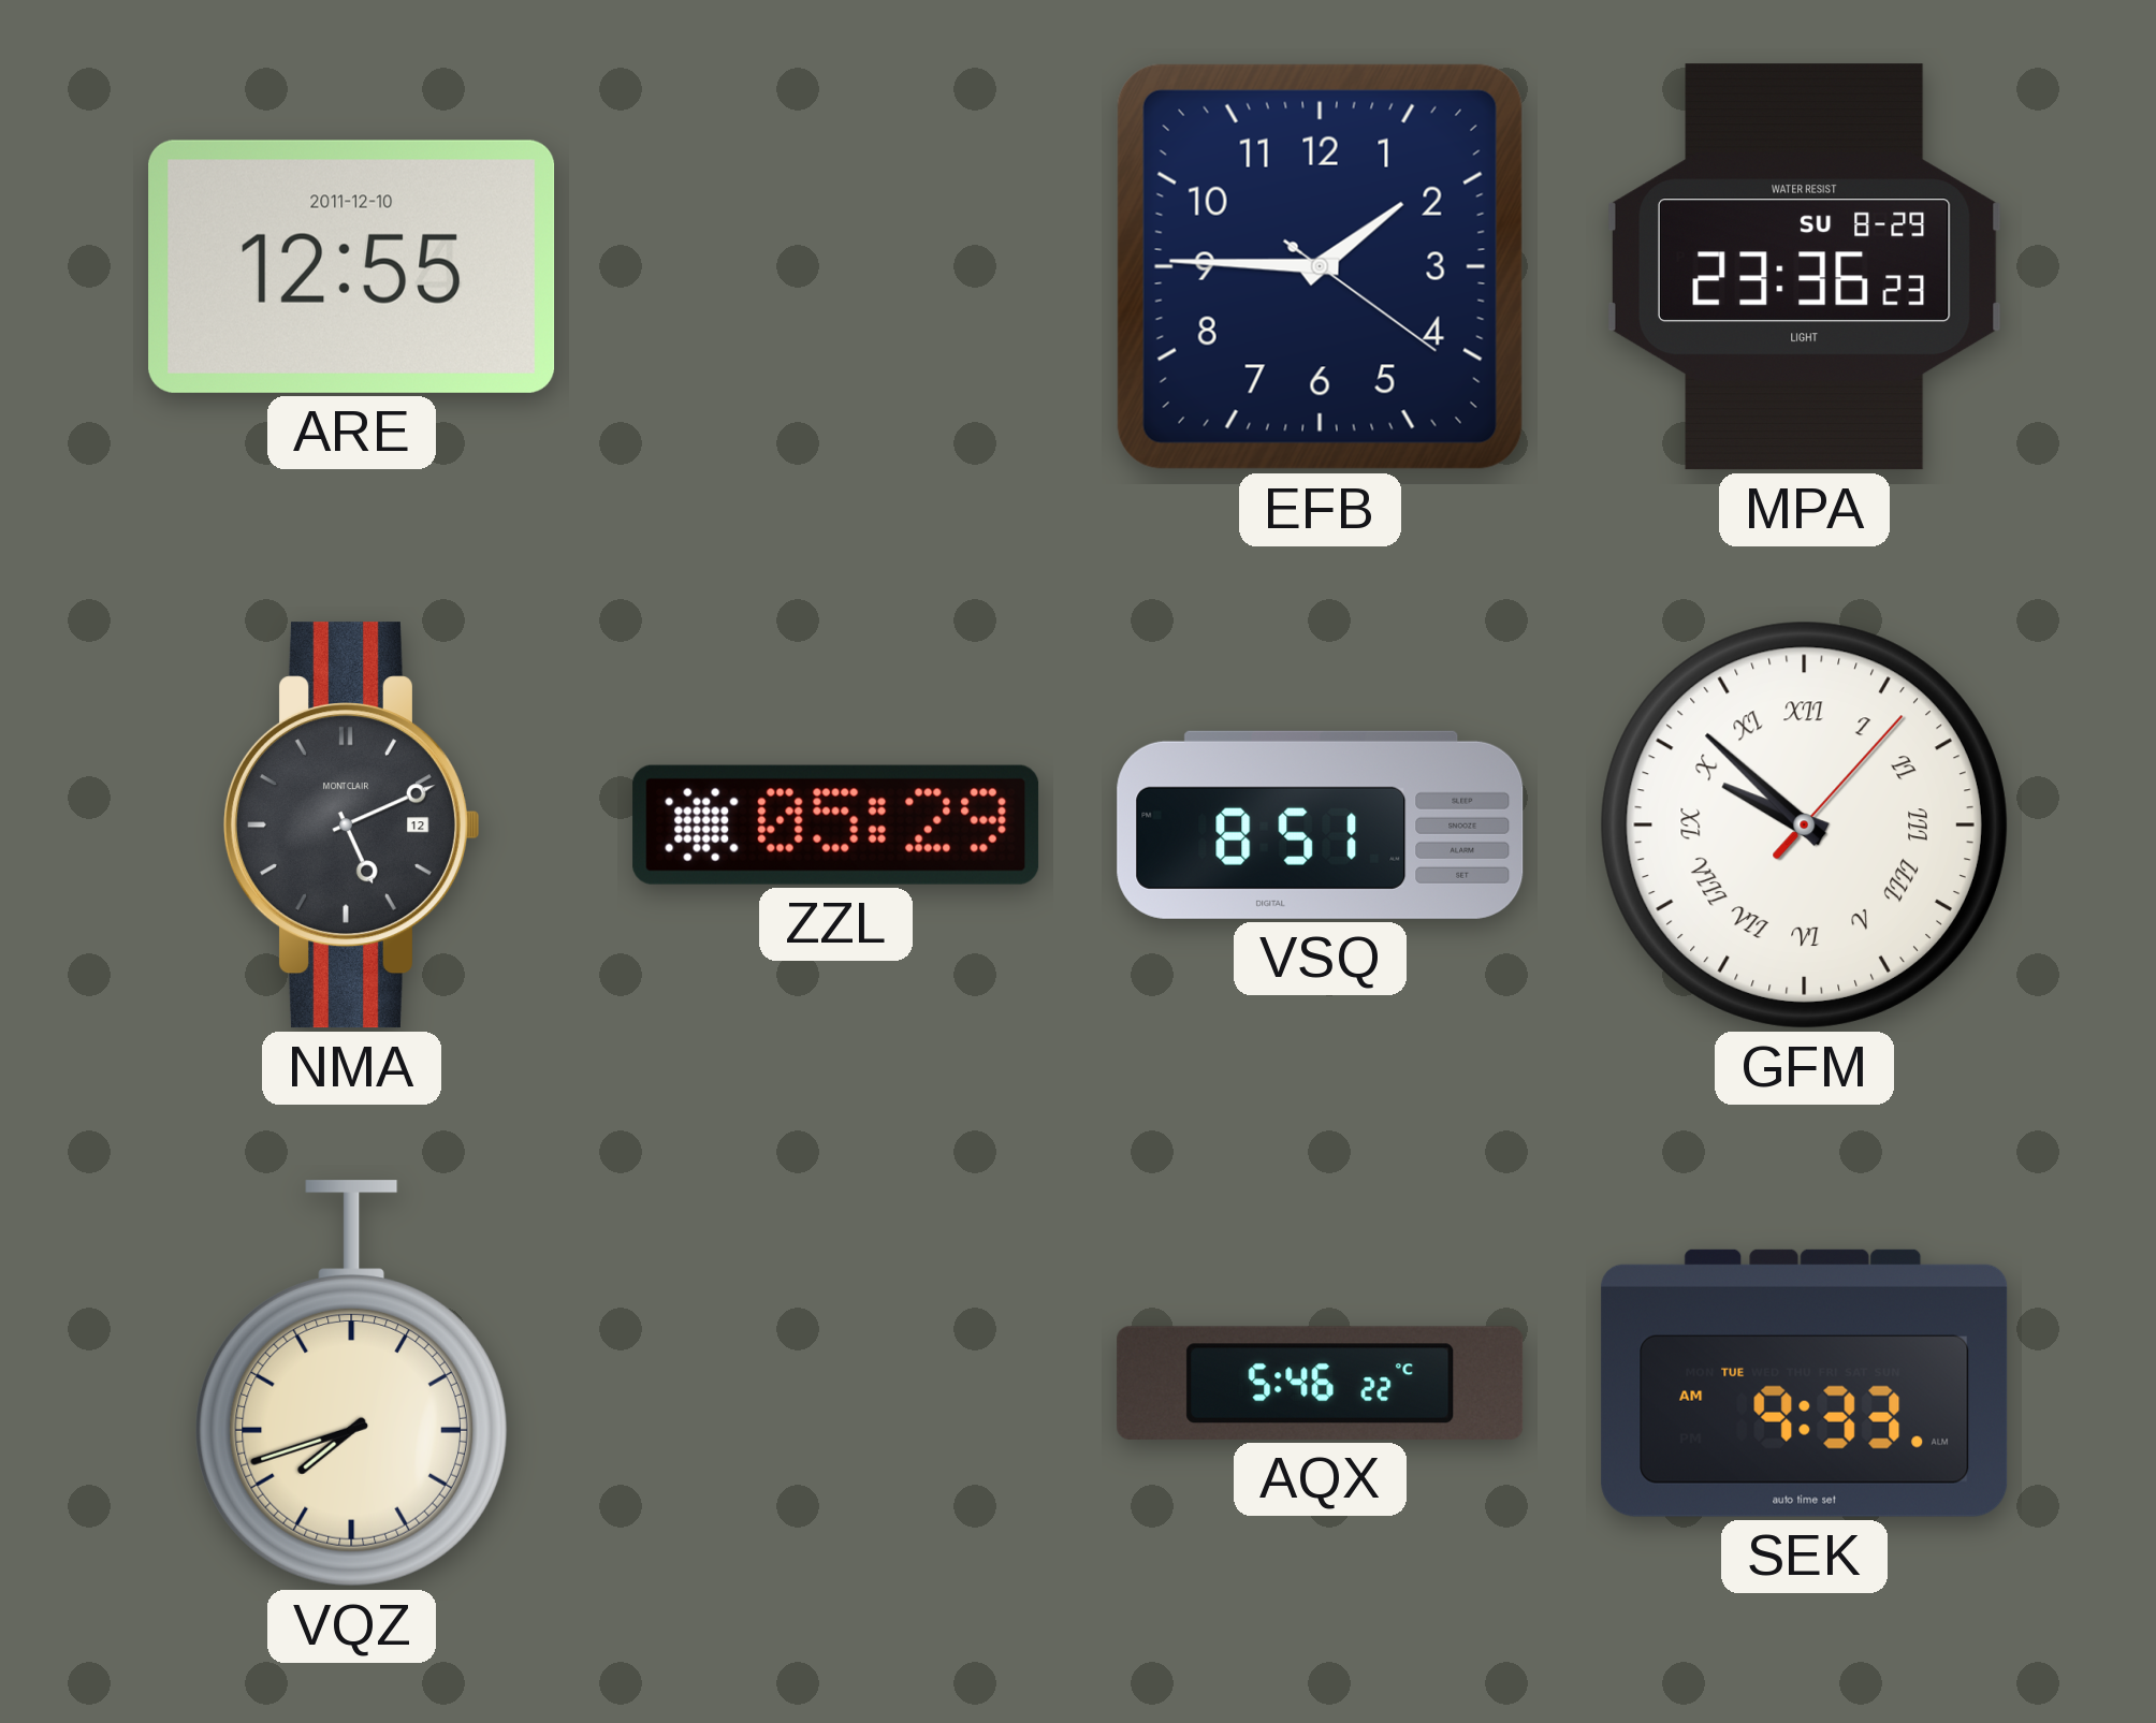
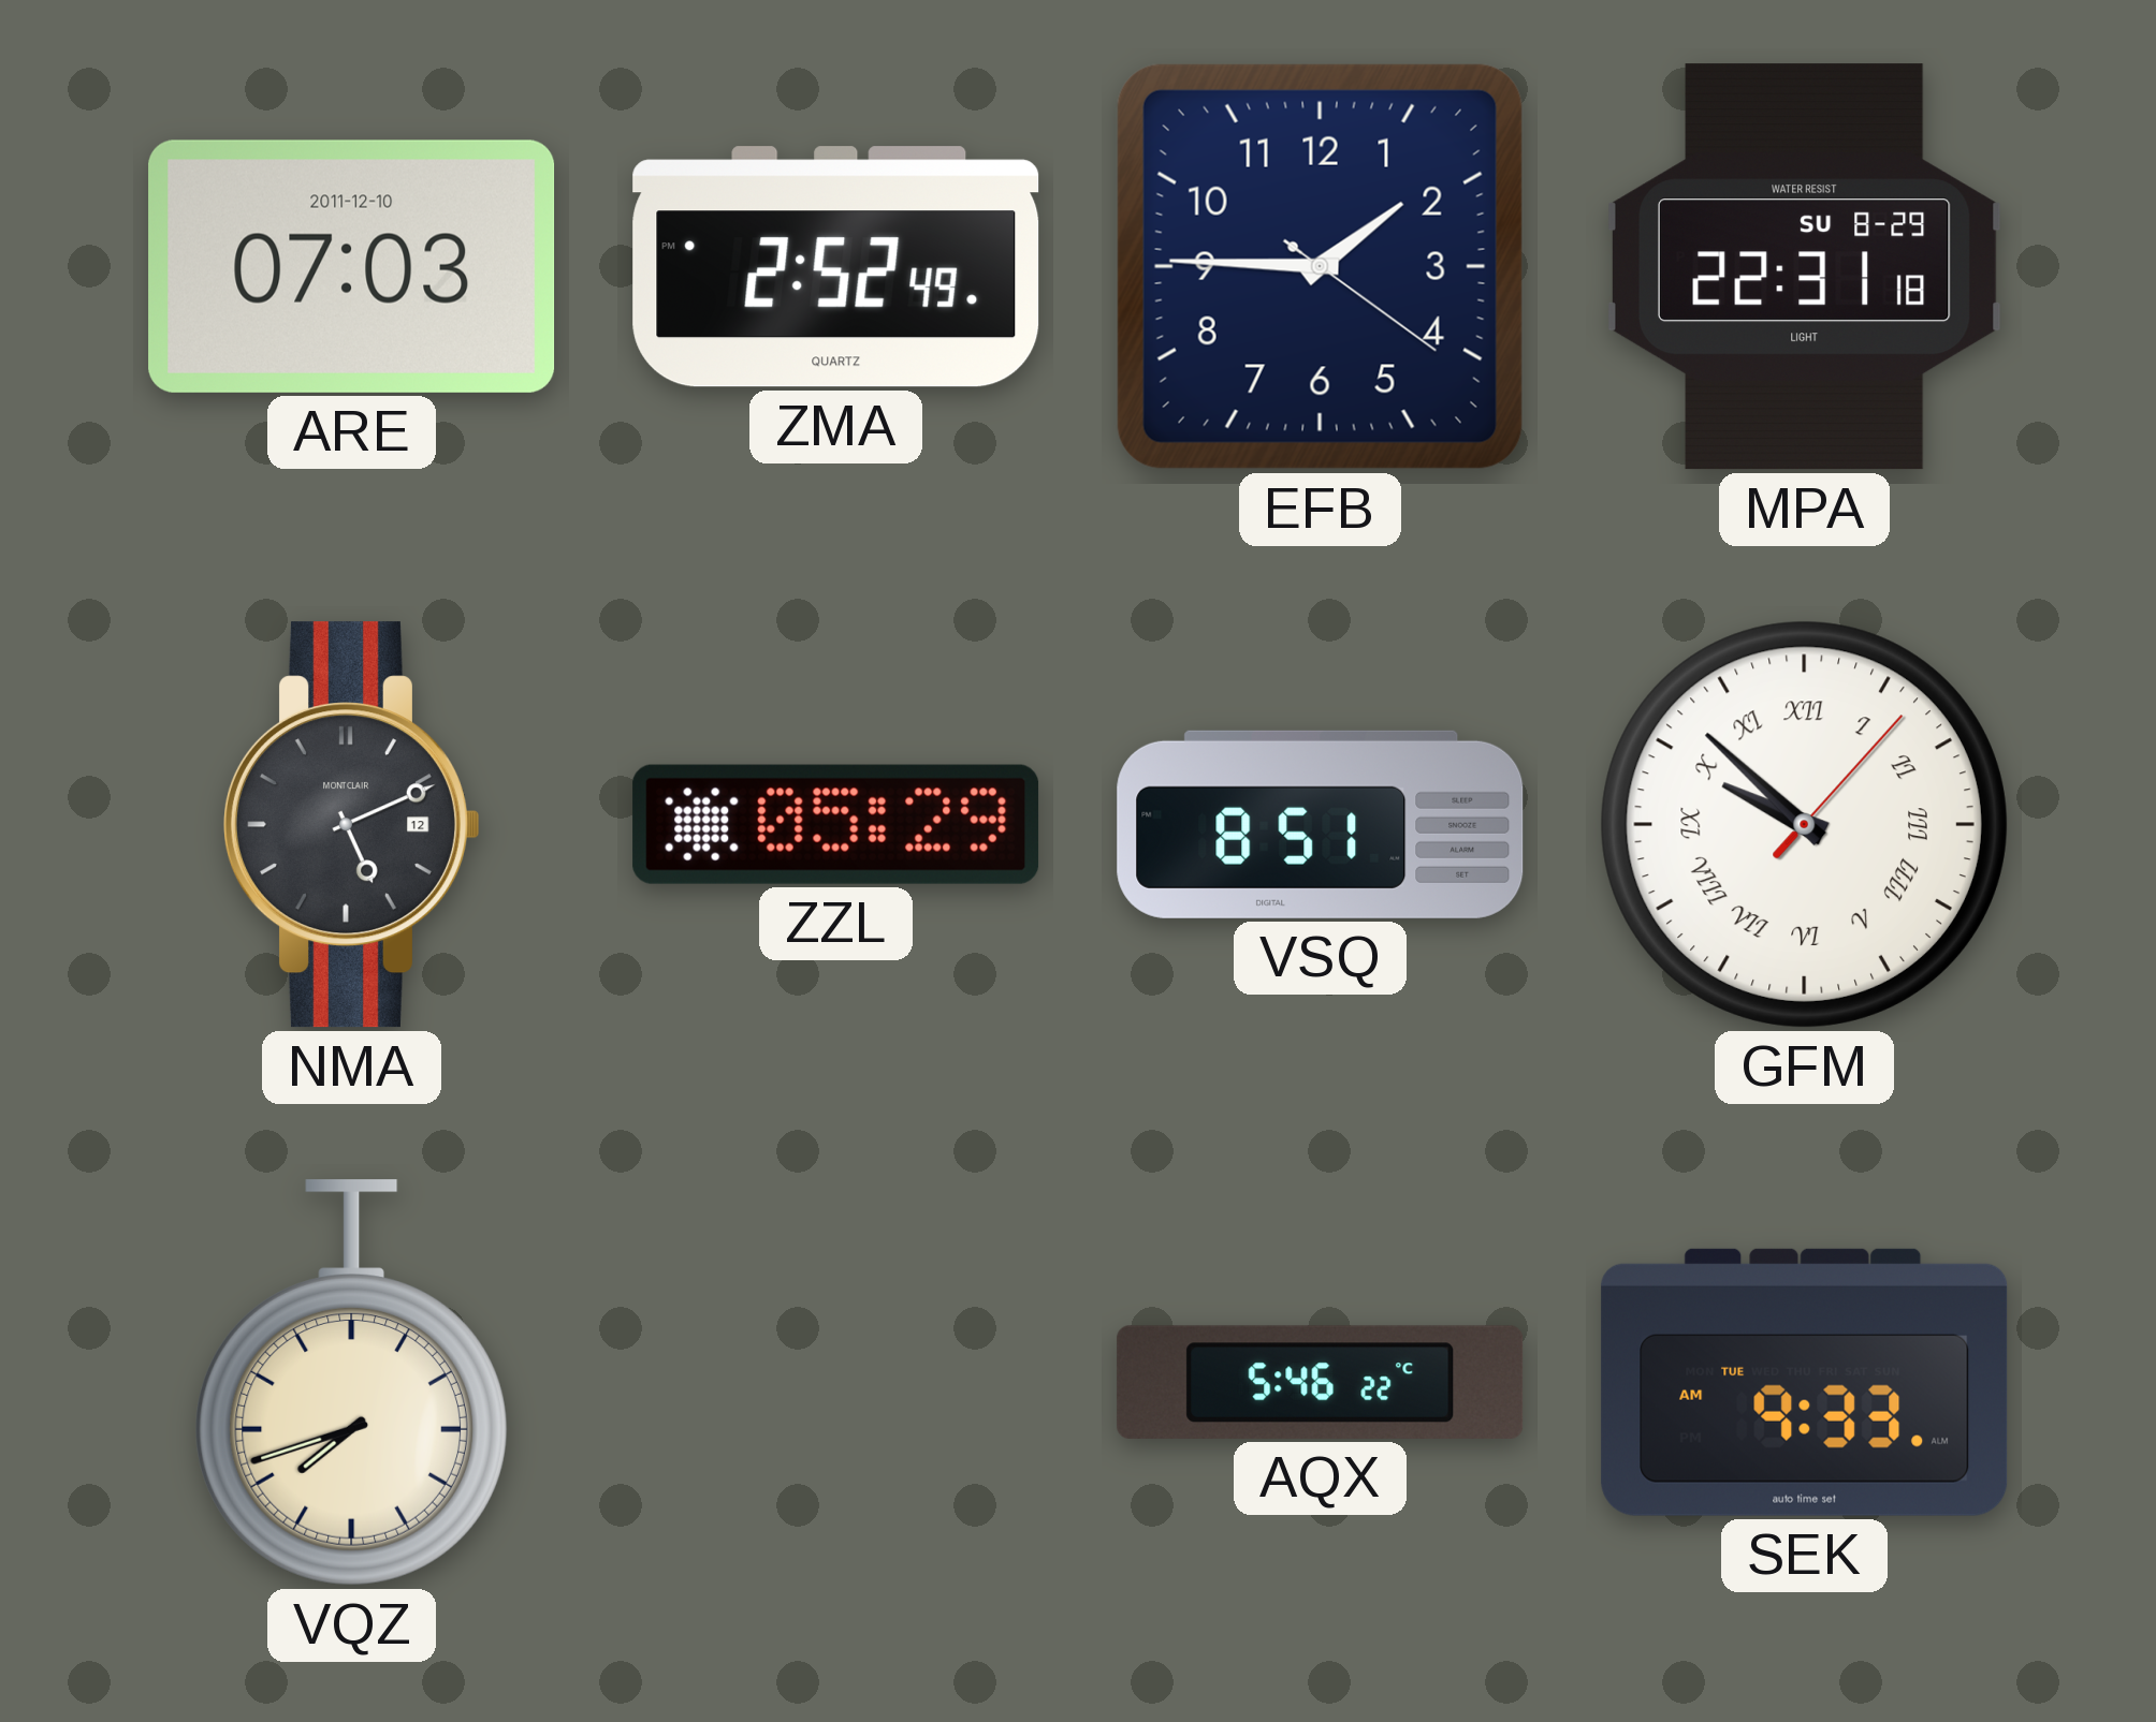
ARE: 12:55 -> 07:03 (352, 266)
ZMA: none -> 2:52 (836, 267)
MPA: 23:36 -> 22:31 (1804, 267)
